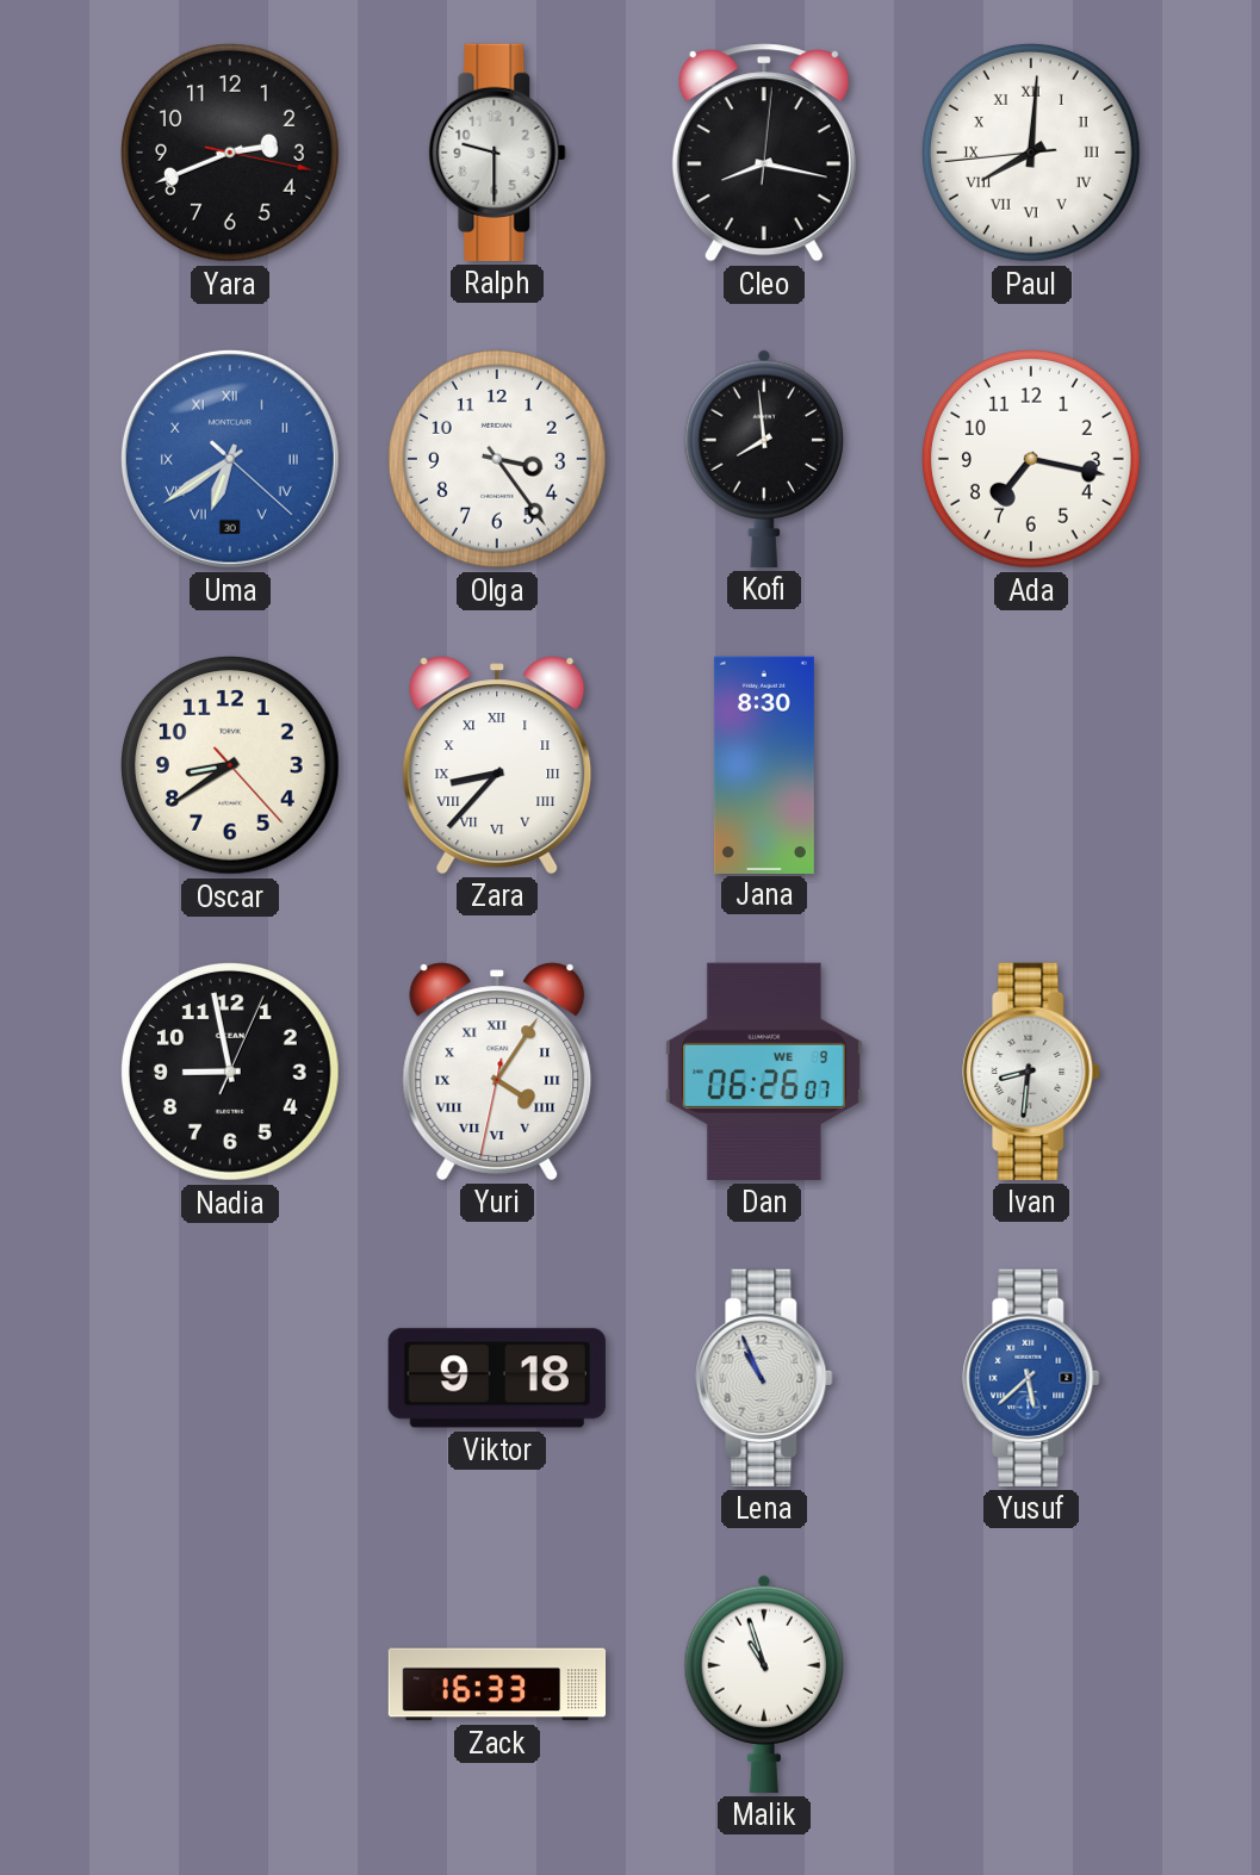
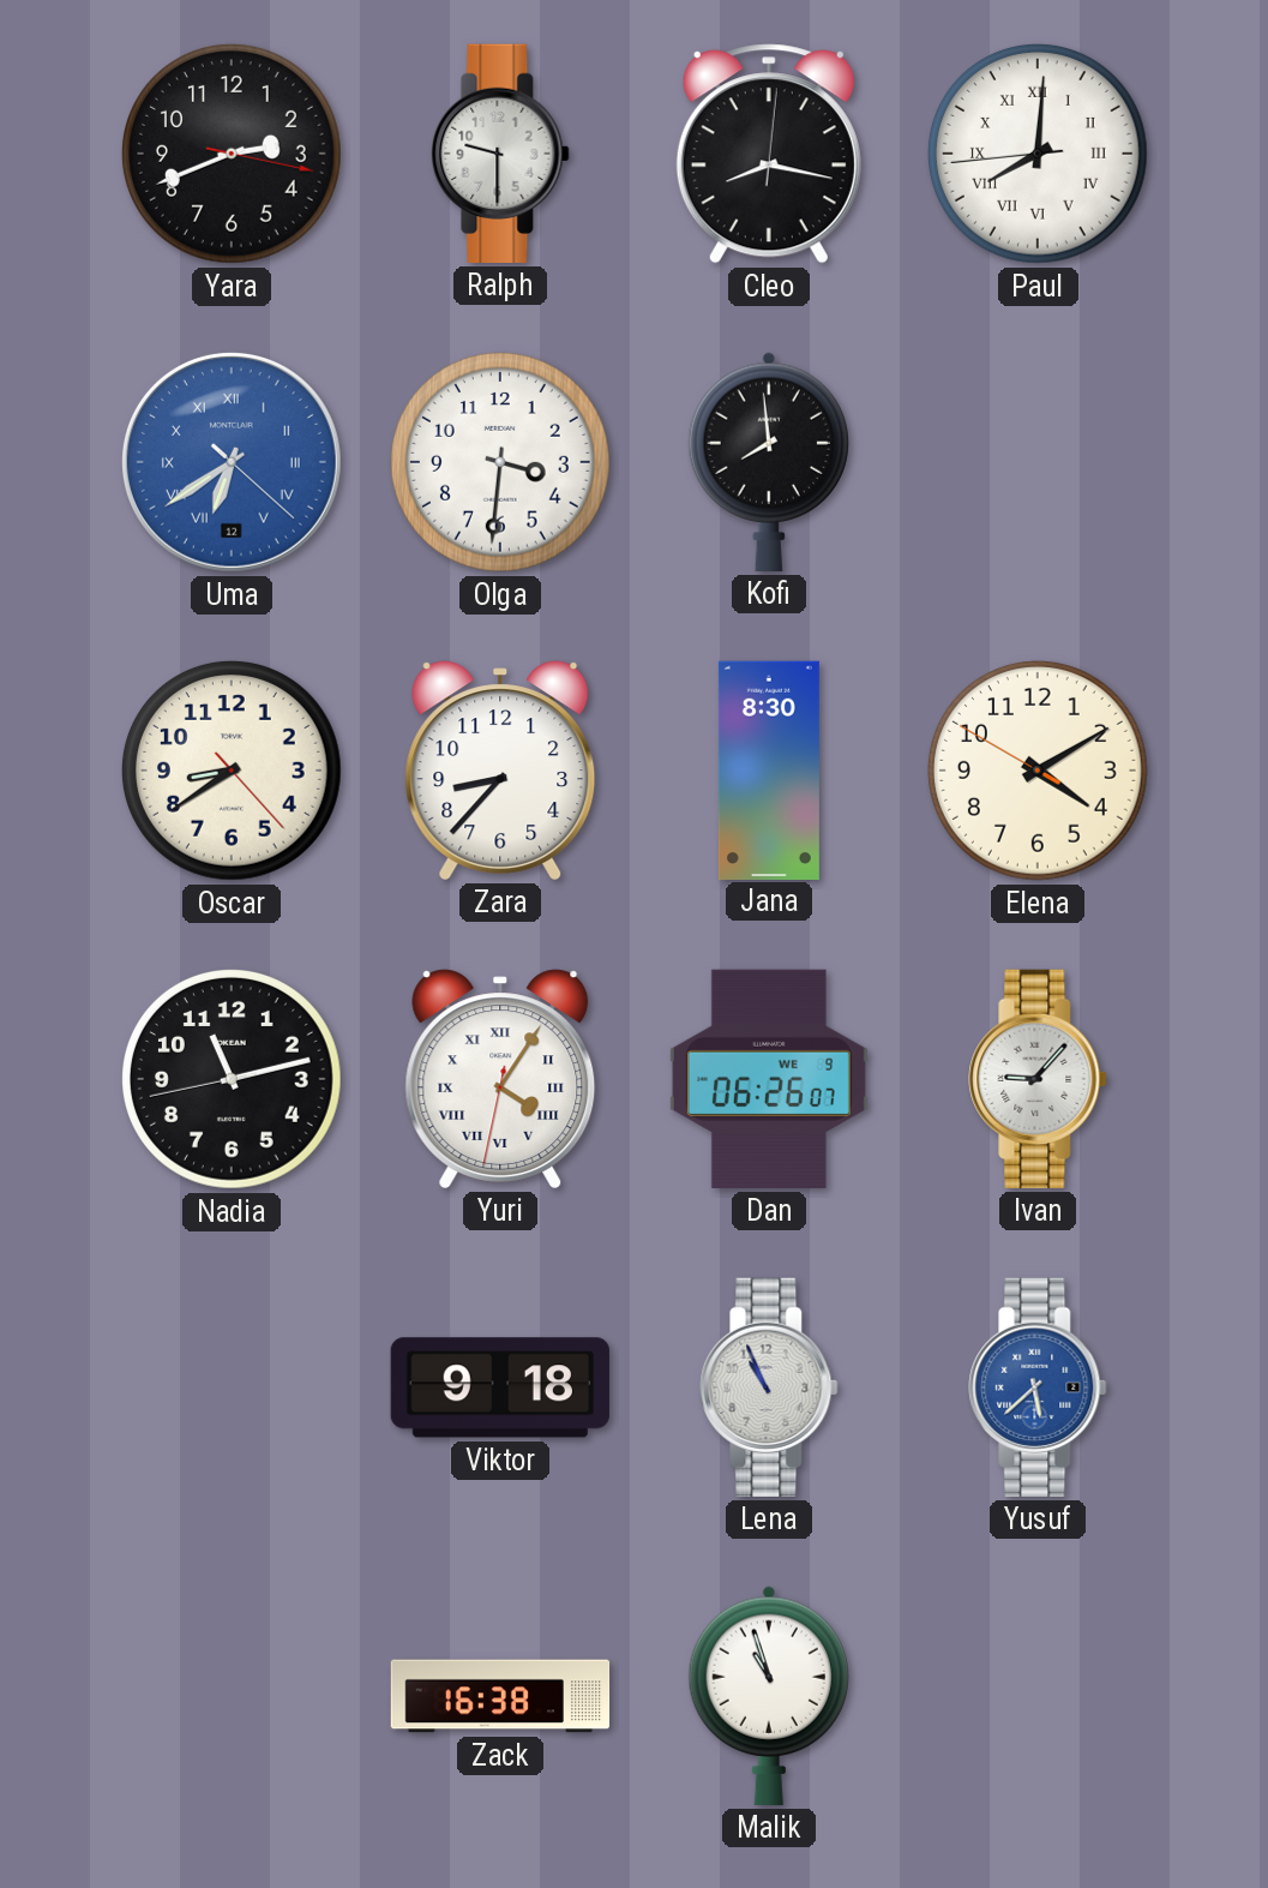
Uma date: 30 -> 12 (232, 462)
Olga: 3:24 -> 3:31 (501, 463)
Ada: 7:17 -> none (1032, 460)
Zara numerals: Roman -> Arabic (500, 771)
Elena: none -> 4:09 (1039, 772)
Nadia: 8:58 -> 11:12 (233, 1080)
Ivan: 8:31 -> 9:07 (1038, 1079)
Zack: 16:33 -> 16:38 (500, 1696)
